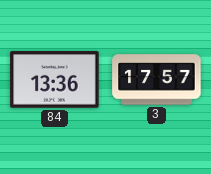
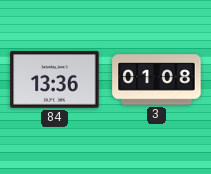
3: 17:57 -> 01:08 (157, 80)
